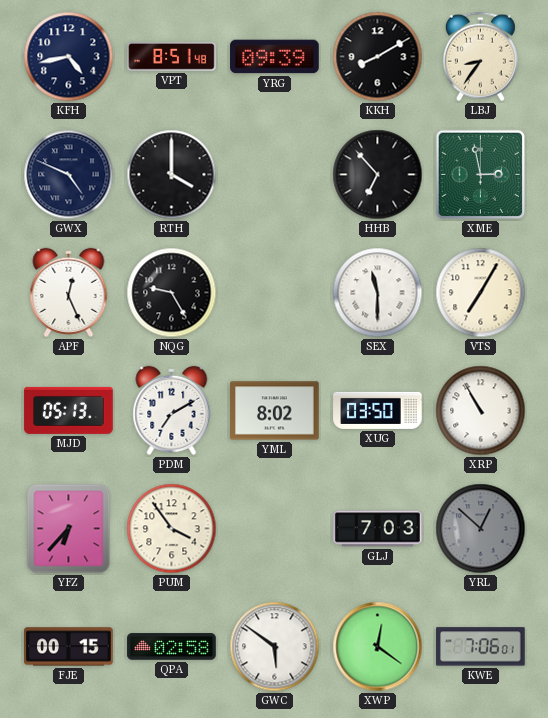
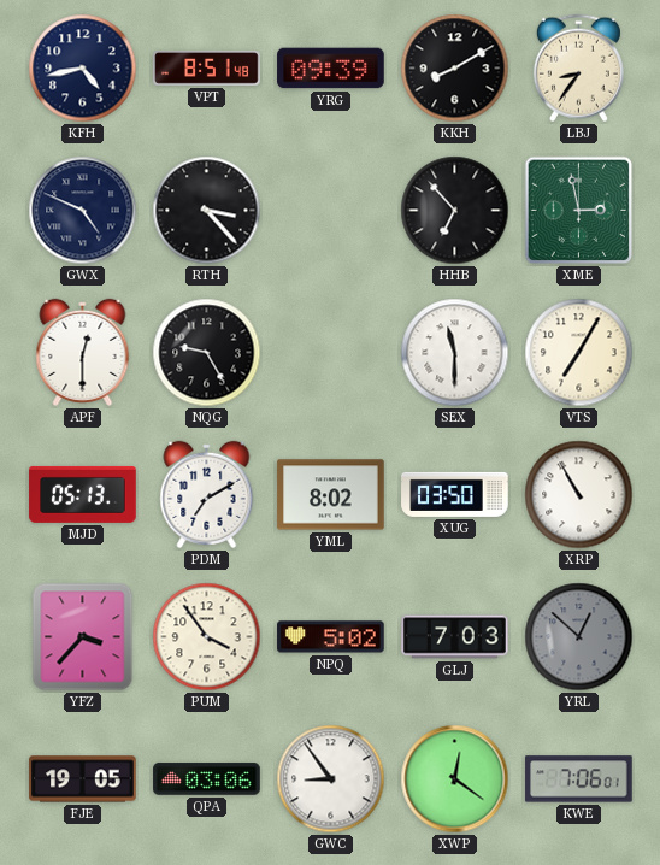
RTH: 4:00 -> 3:23 (207, 211)
APF: 12:26 -> 12:30 (83, 352)
YFZ: 6:37 -> 3:37 (83, 637)
NPQ: none -> 5:02 (331, 637)
FJE: 00:15 -> 19:05 (83, 779)
QPA: 02:58 -> 03:06 (207, 779)
GWC: 5:51 -> 8:54 (331, 779)
